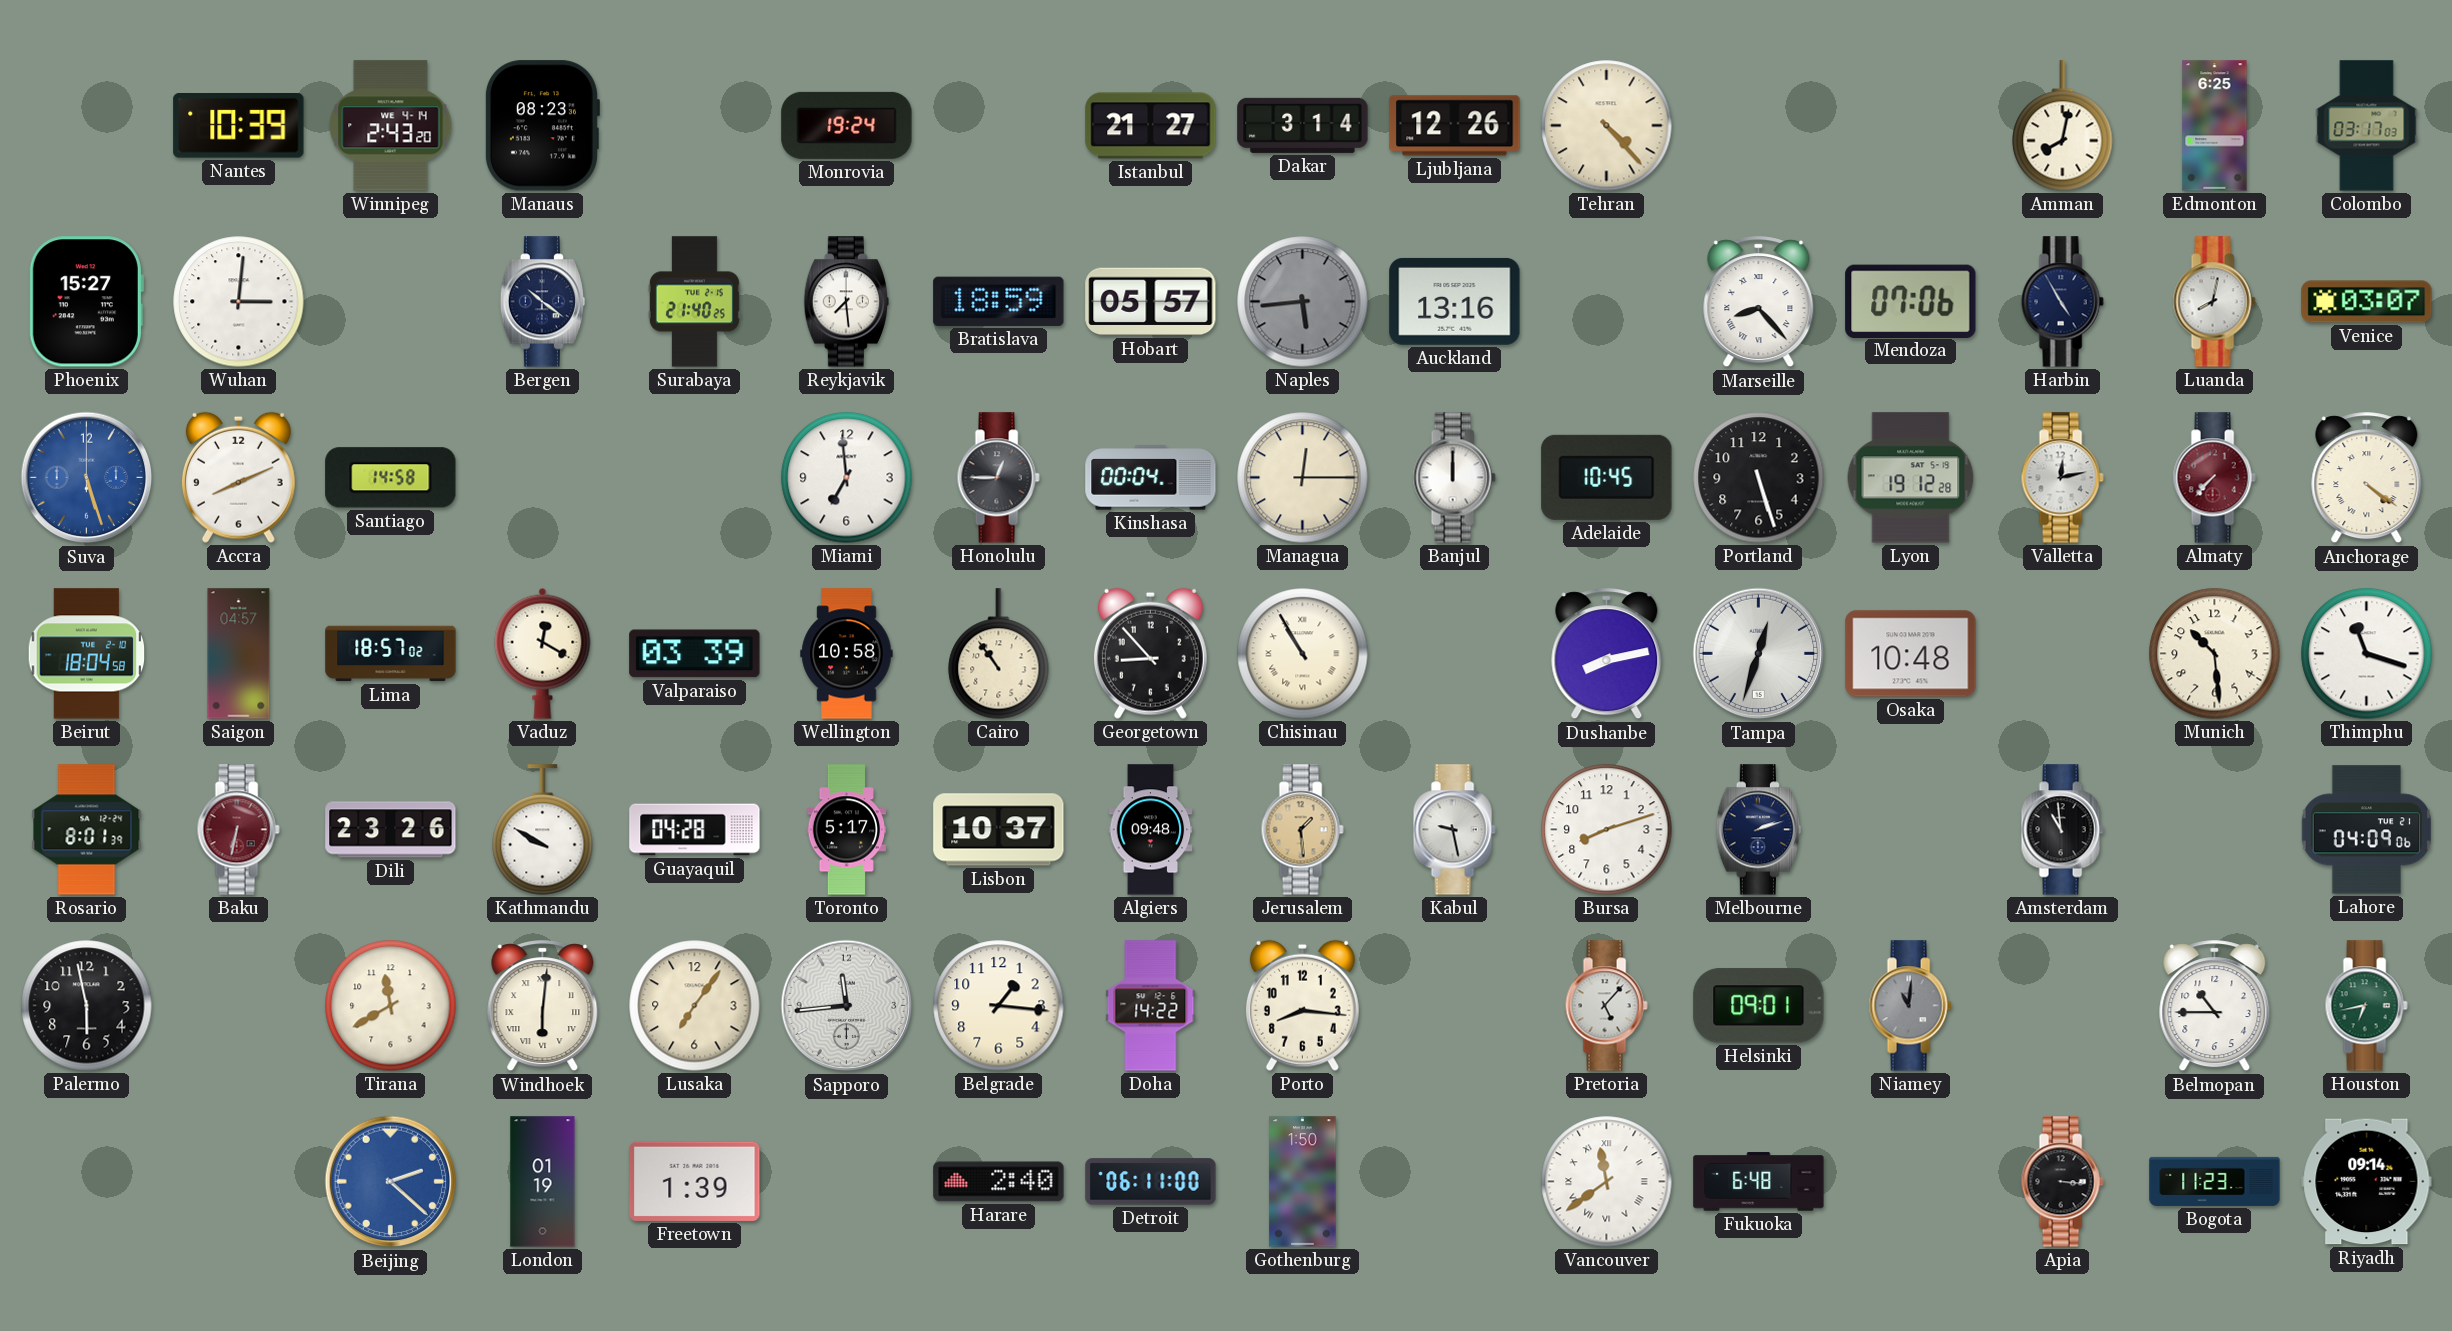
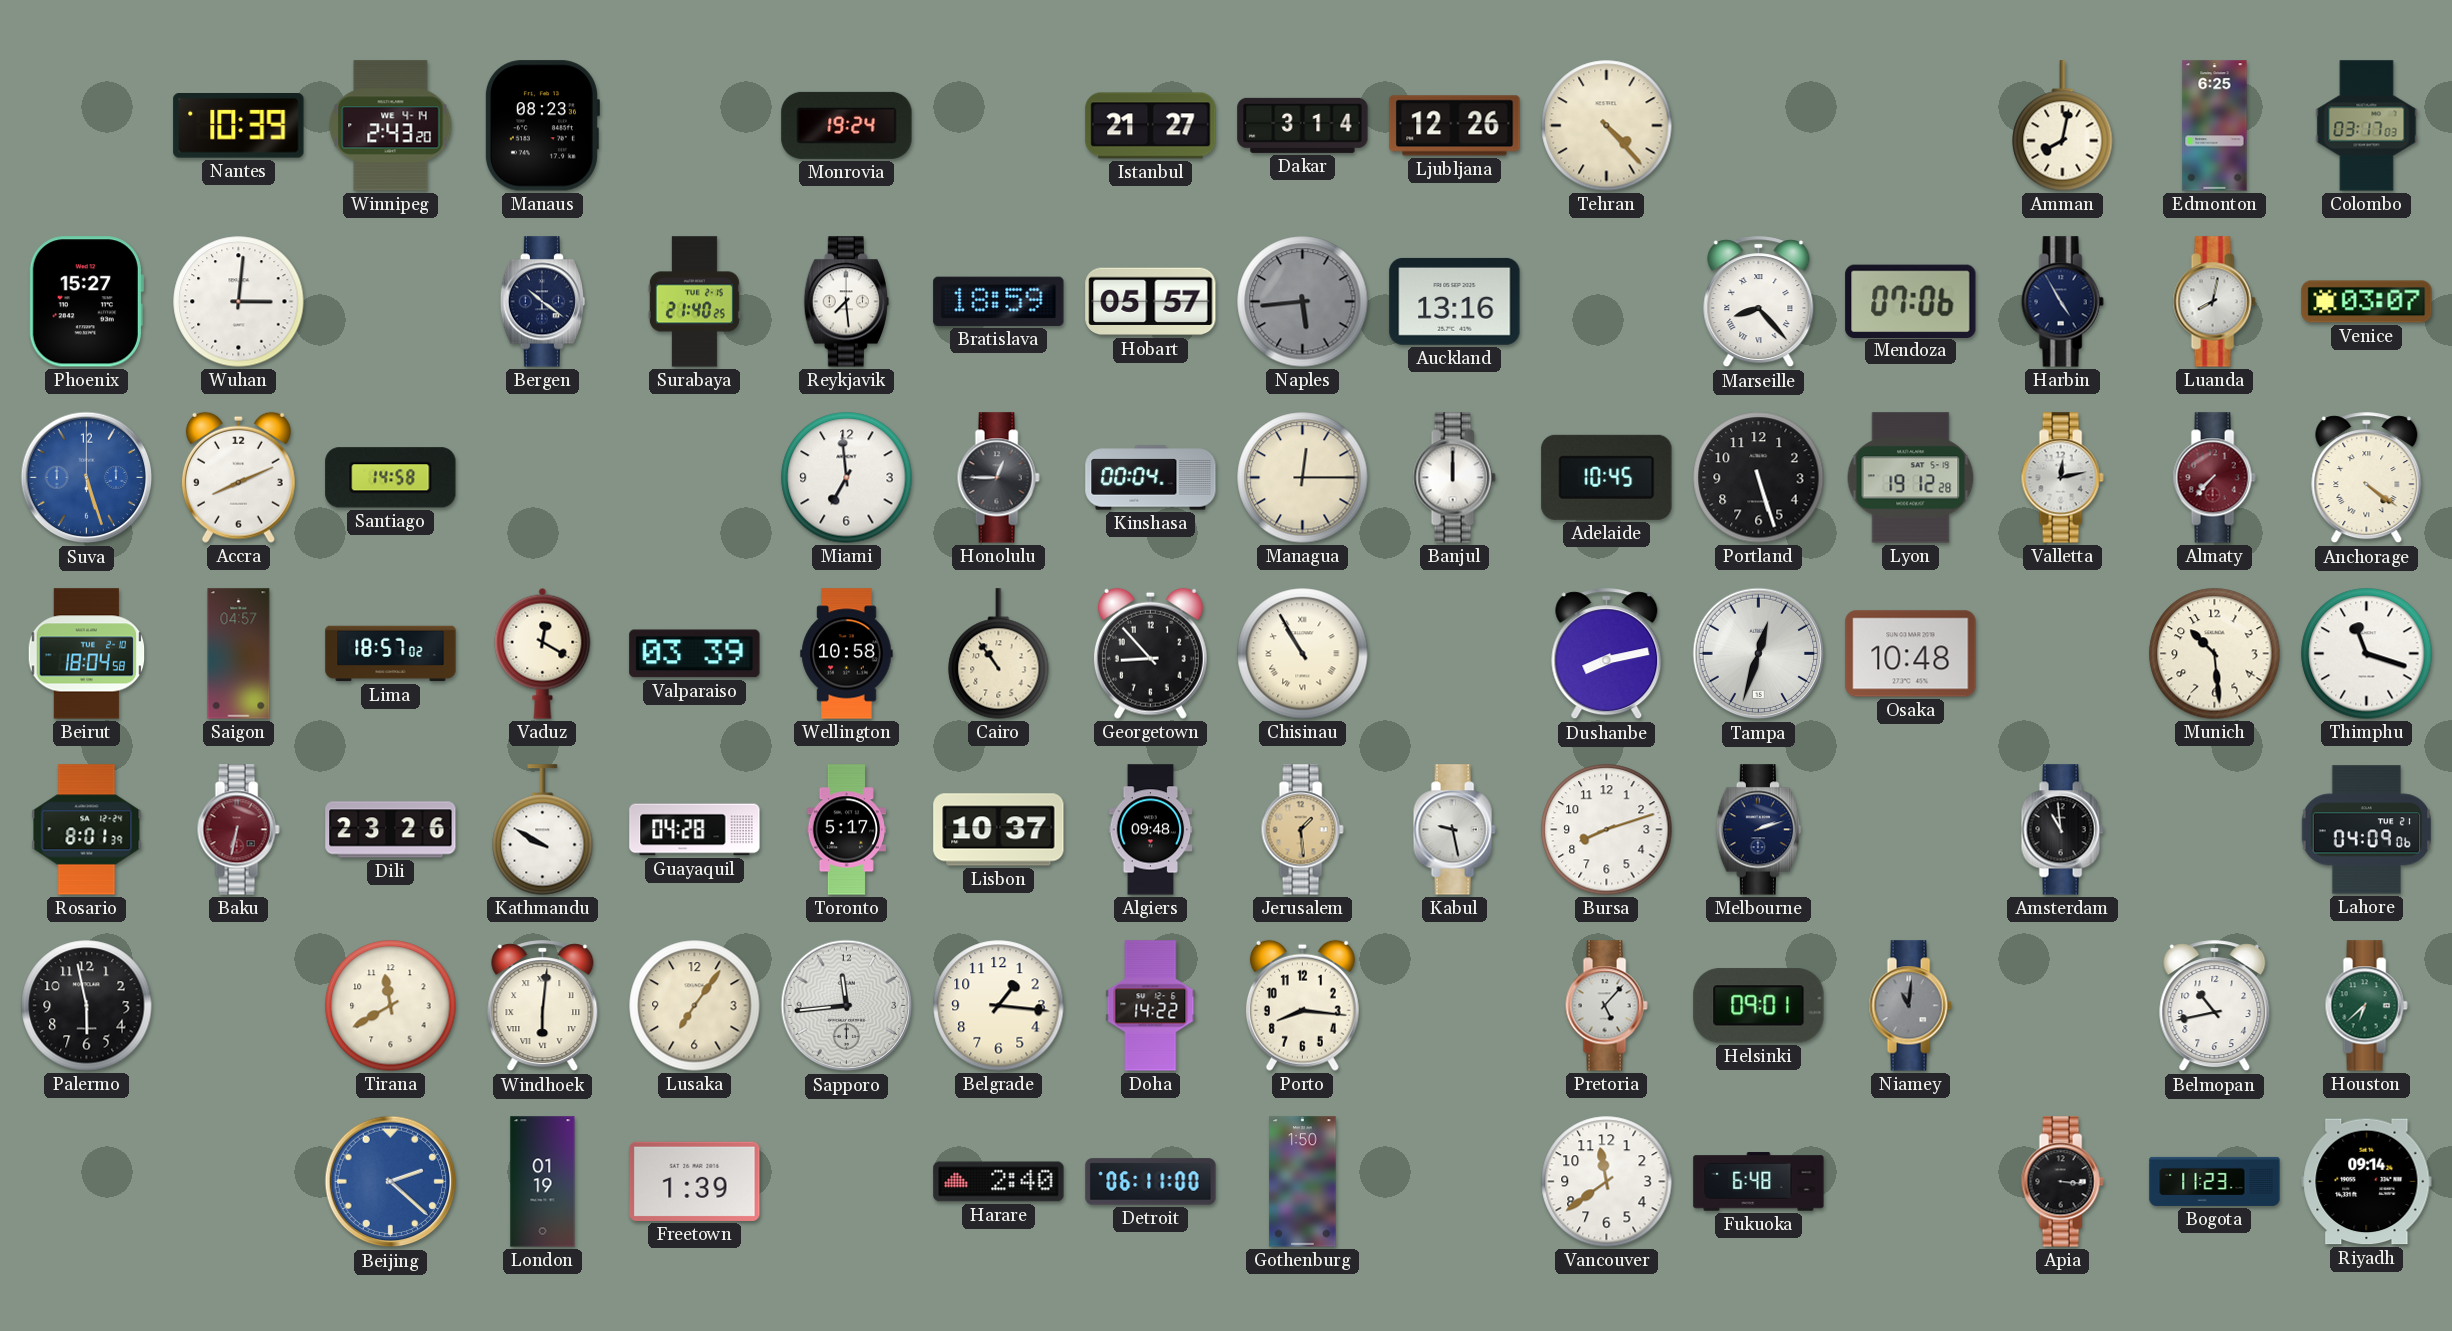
Belmopan: 10:45 -> 10:43 (2215, 1006)
Houston: 6:43 -> 6:38 (2366, 1006)
Vancouver numerals: Roman -> Arabic (1607, 1182)
